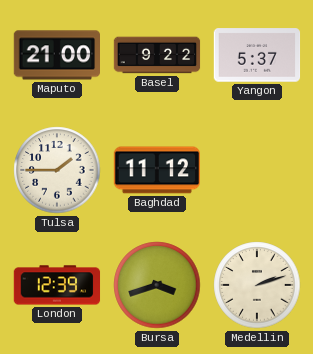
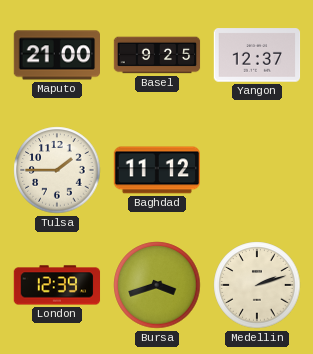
Basel: 9:22 -> 9:25 (157, 55)
Yangon: 5:37 -> 12:37 (257, 55)
